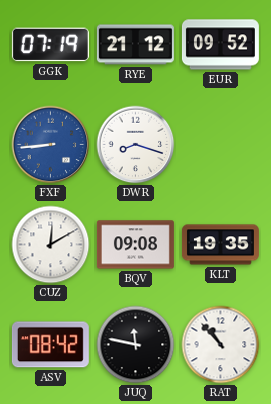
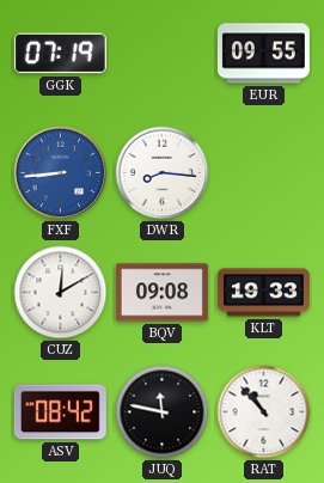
RYE: 21:12 -> none (135, 45)
EUR: 09:52 -> 09:55 (263, 54)
DWR: 8:18 -> 8:16 (163, 173)
KLT: 19:35 -> 19:33 (263, 293)
